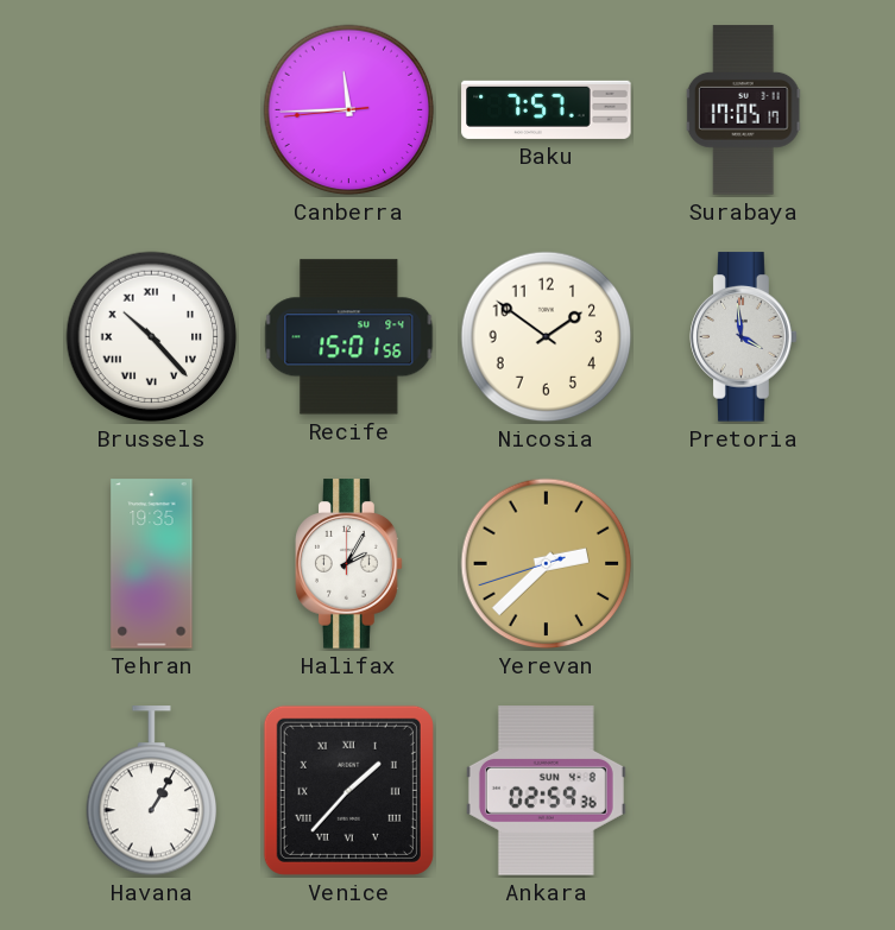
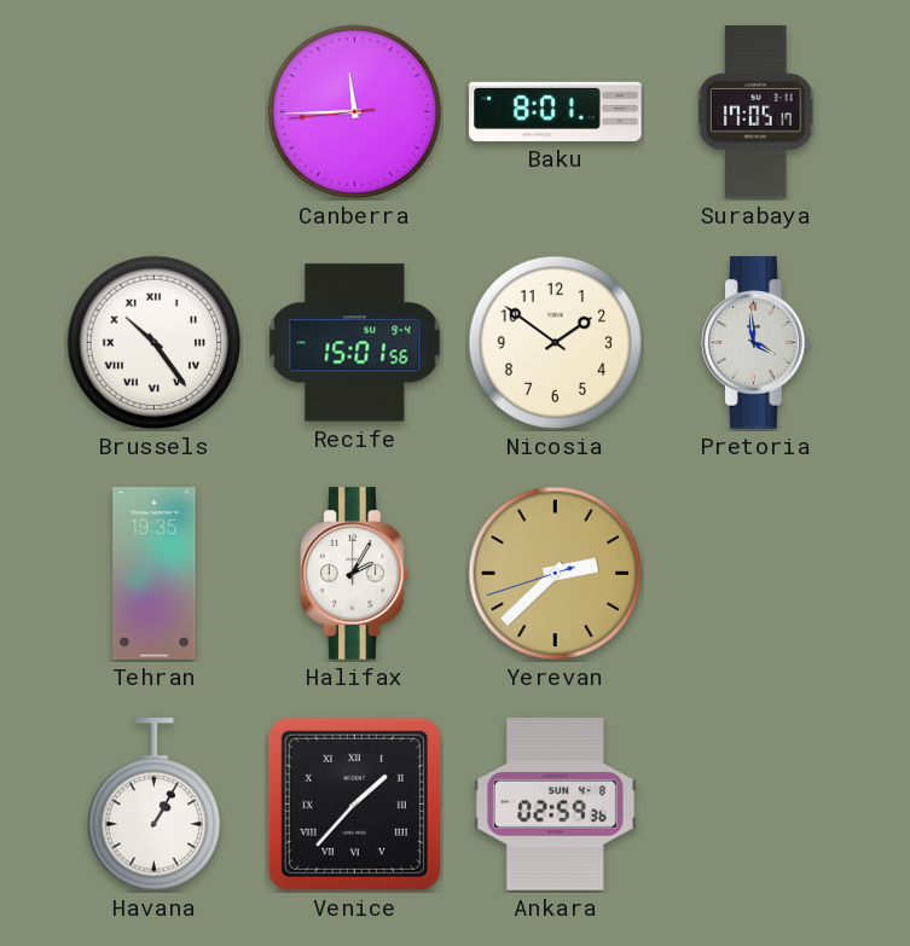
Baku: 7:57 -> 8:01 (556, 111)
Brussels: 10:23 -> 10:24 (155, 343)
